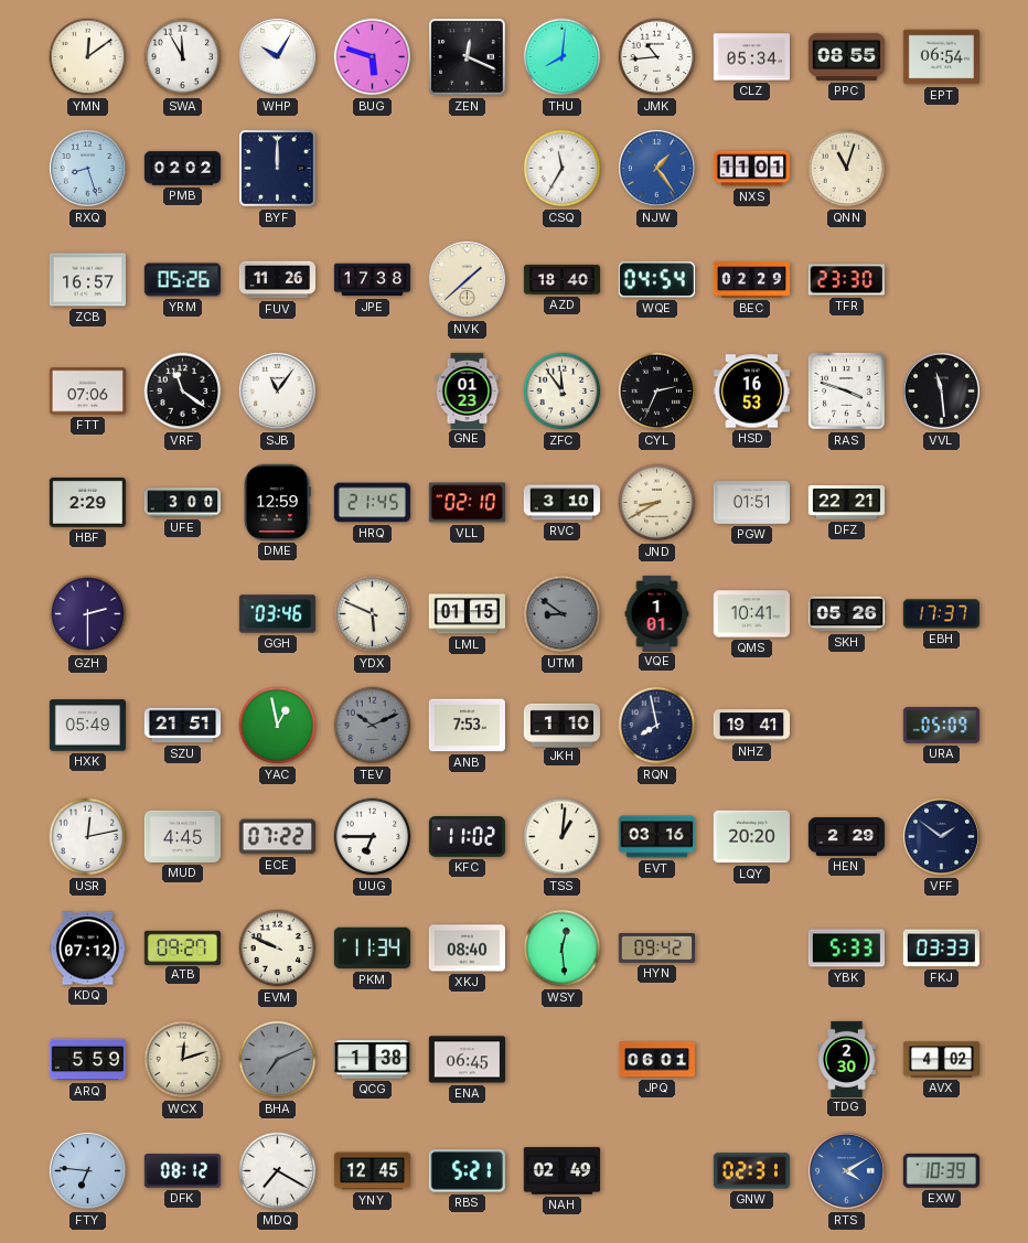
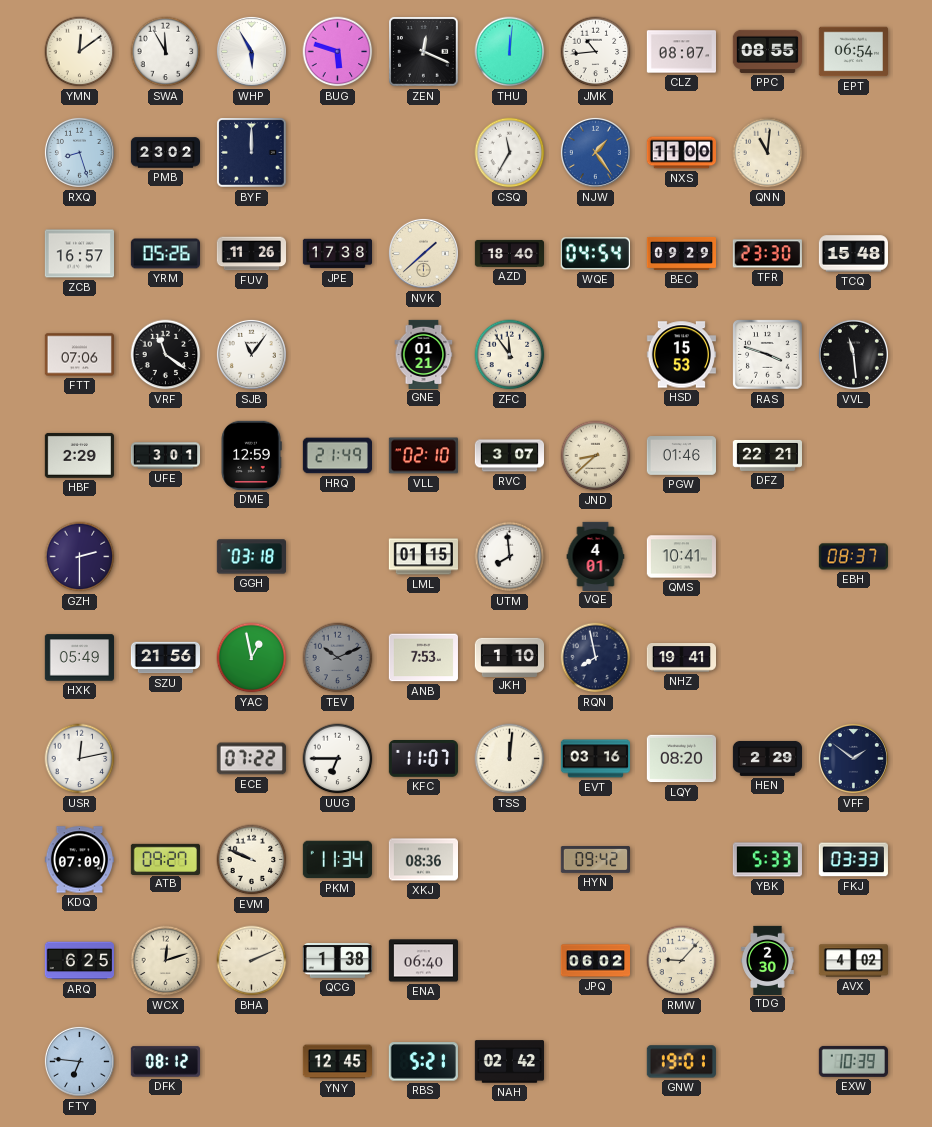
WHP: 10:05 -> 5:55 (251, 51)
THU: 8:01 -> 12:01 (510, 52)
CLZ: 05:34 -> 08:07 (681, 52)
PMB: 02:02 -> 23:02 (165, 153)
NXS: 11:01 -> 11:00 (681, 153)
QNN: 11:03 -> 11:01 (768, 153)
BEC: 02:29 -> 09:29 (681, 253)
TCQ: none -> 15:48 (853, 254)
GNE: 01:23 -> 01:21 (424, 354)
CYL: 2:34 -> none (657, 392)
HSD: 16:53 -> 15:53 (681, 355)
UFE: 3:00 -> 3:01 (166, 456)
HRQ: 21:45 -> 21:49 (337, 456)
RVC: 3:10 -> 3:07 (509, 456)
JND: 8:40 -> 8:38 (596, 456)
PGW: 01:51 -> 01:46 (681, 456)
GGH: 03:46 -> 03:18 (251, 557)
YDX: 5:49 -> none (373, 614)
UTM: 8:51 -> 7:59 (510, 557)
UTM dial: grey -> white (510, 557)
VQE: 1:01 -> 4:01 (596, 556)
SKH: 05:26 -> none (846, 614)
EBH: 17:37 -> 08:37 (853, 557)
SZU: 21:51 -> 21:56 (165, 658)
URA: 05:09 -> none (941, 726)
MUD: 4:45 -> none (182, 836)
KFC: 11:02 -> 11:07 (423, 759)
TSS: 1:01 -> 12:01 (510, 759)
LQY: 20:20 -> 08:20 (681, 759)
KDQ: 07:12 -> 07:09 (79, 860)
XKJ: 08:40 -> 08:36 (423, 860)
WSY: 12:29 -> none (563, 949)
ARQ: 5:59 -> 6:25 (79, 961)
BHA: 7:11 -> 2:11 (252, 961)
BHA dial: grey -> cream (252, 961)
ENA: 06:45 -> 06:40 (423, 961)
JPQ: 06:01 -> 06:02 (595, 961)
RMW: none -> 9:07 (682, 961)
MDQ: 7:20 -> none (278, 1171)
NAH: 02:49 -> 02:42 (509, 1062)
GNW: 02:31 -> 19:01 (681, 1062)
RTS: 4:10 -> none (846, 1170)
